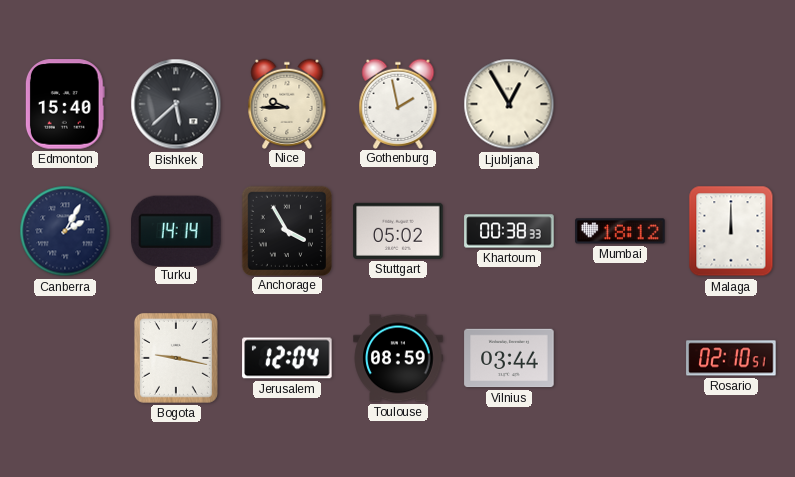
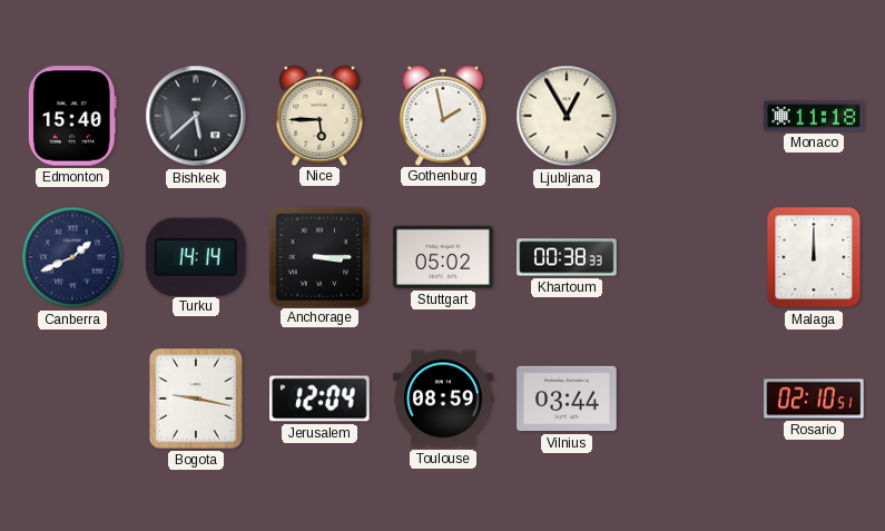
Nice: 9:45 -> 5:45 (319, 115)
Monaco: none -> 11:18 (814, 116)
Canberra: 2:05 -> 1:41 (72, 257)
Anchorage: 3:55 -> 3:15 (318, 256)
Mumbai: 18:12 -> none (620, 231)
